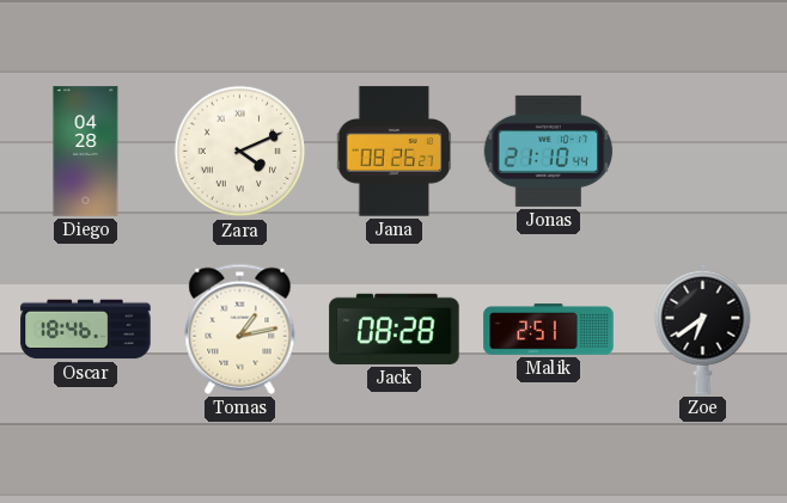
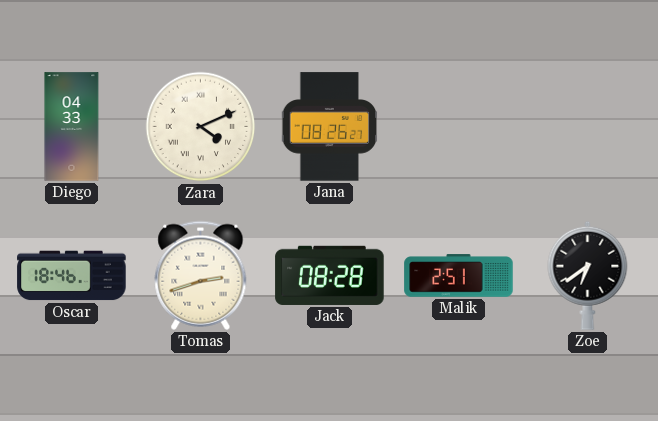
Diego: 04:28 -> 04:33 (72, 127)
Jonas: 21:10 -> none (549, 151)
Tomas: 1:13 -> 2:42 (201, 275)
